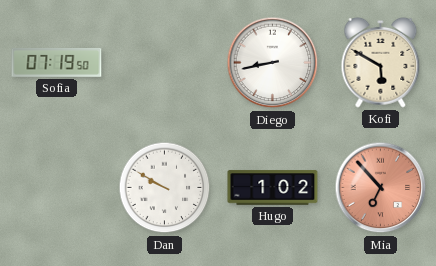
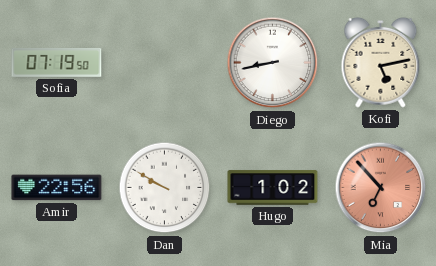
Kofi: 5:50 -> 5:13 (381, 62)
Amir: none -> 22:56 (57, 188)
